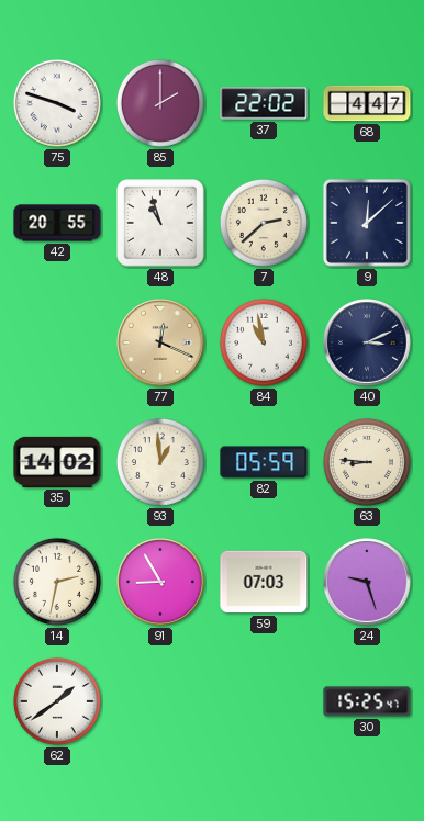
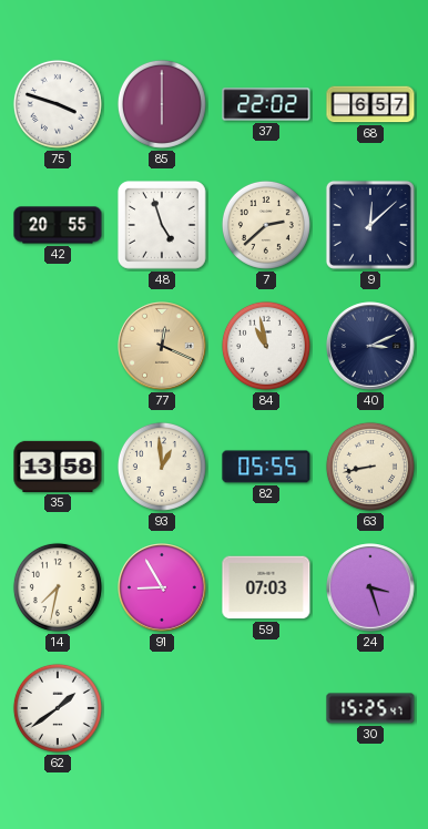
85: 2:00 -> 6:00 (162, 104)
68: 4:47 -> 6:57 (370, 104)
48: 10:57 -> 4:57 (162, 225)
35: 14:02 -> 13:58 (58, 467)
82: 05:59 -> 05:55 (266, 467)
63: 8:46 -> 8:43 (370, 467)
14: 2:32 -> 7:32 (58, 587)
24: 9:27 -> 3:27 (370, 587)
